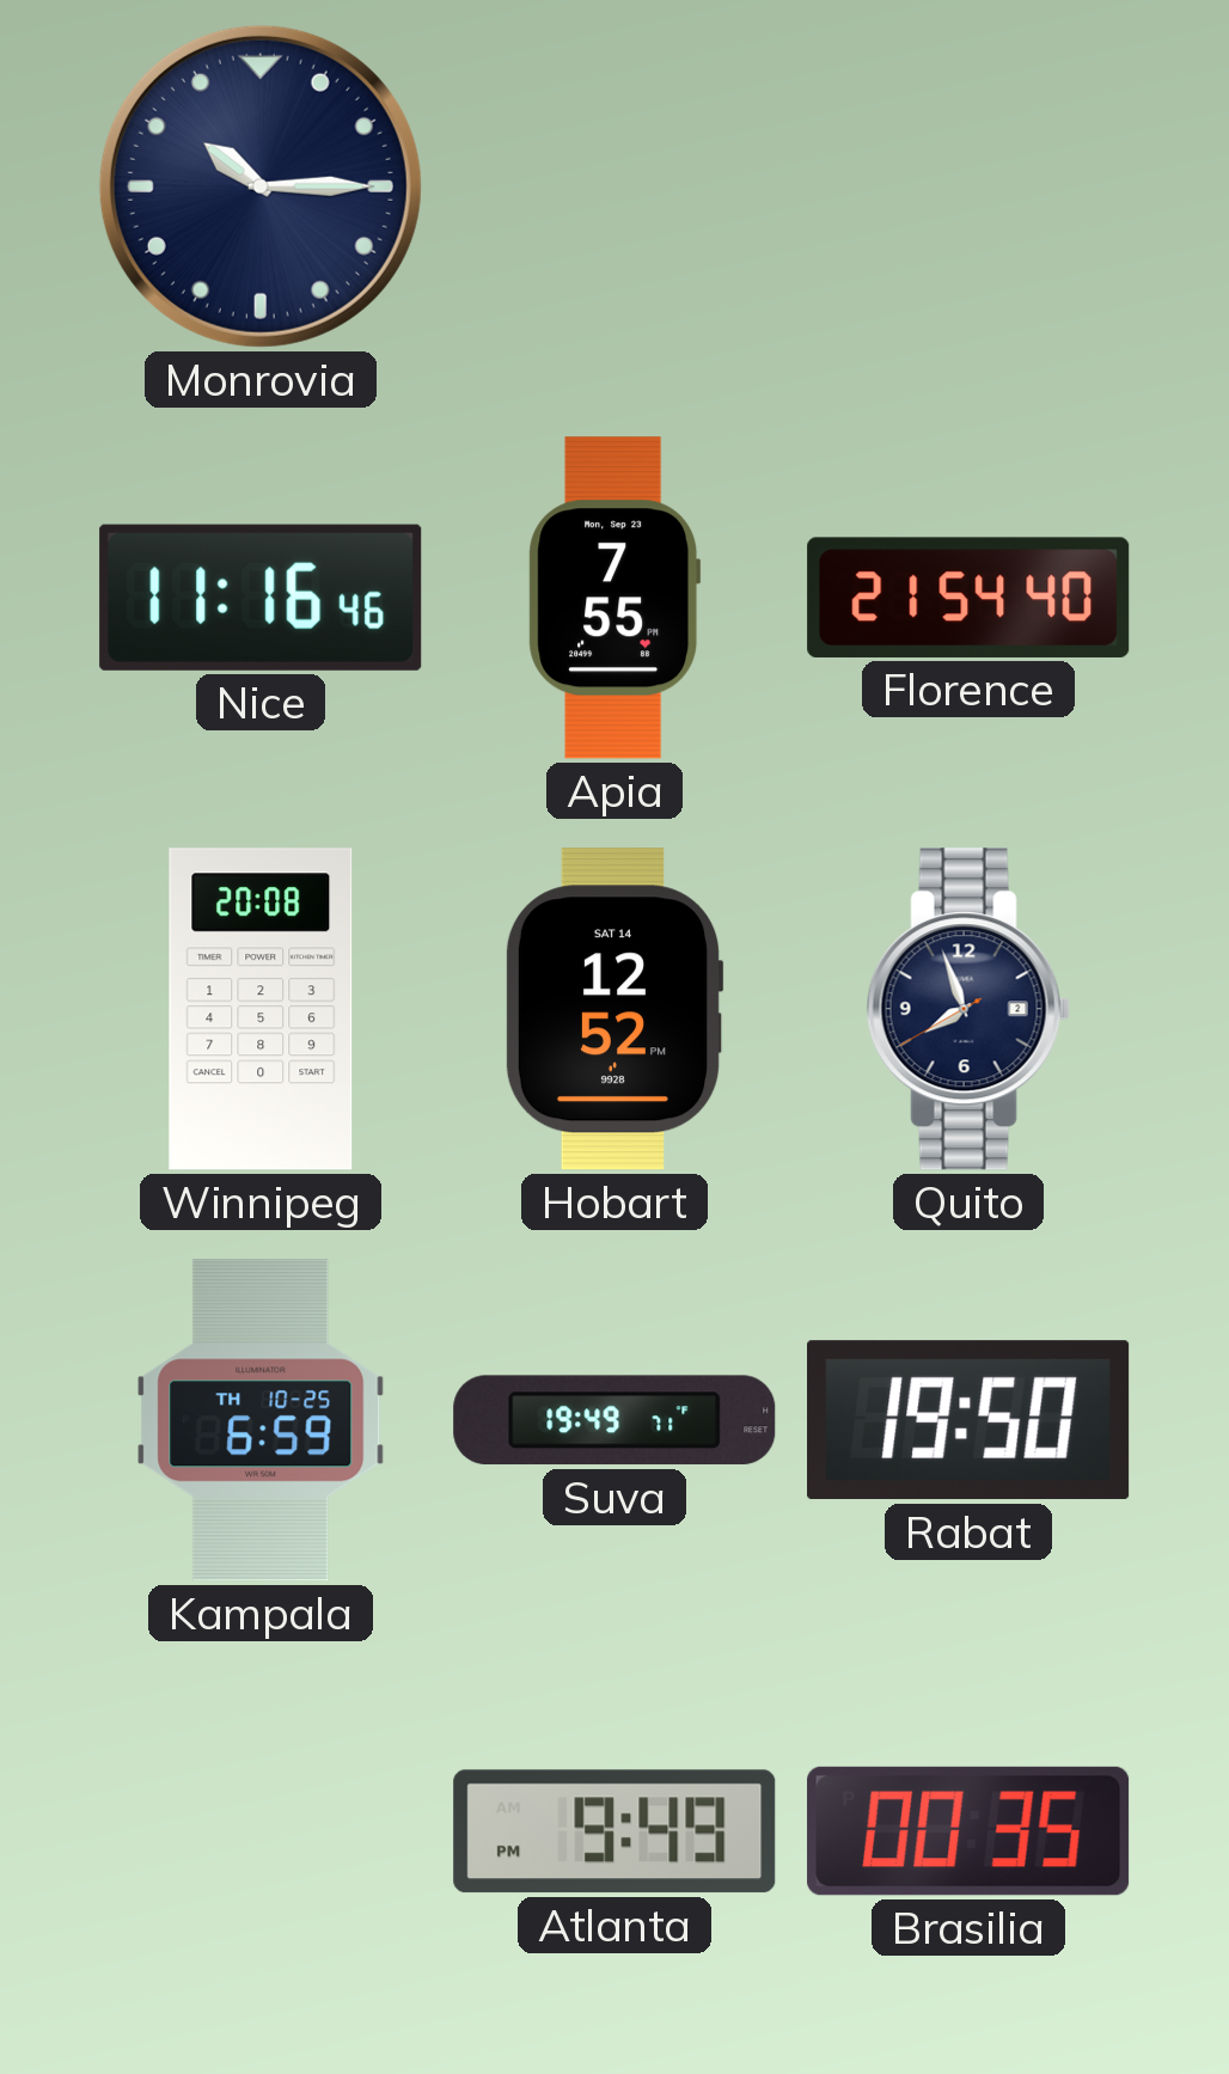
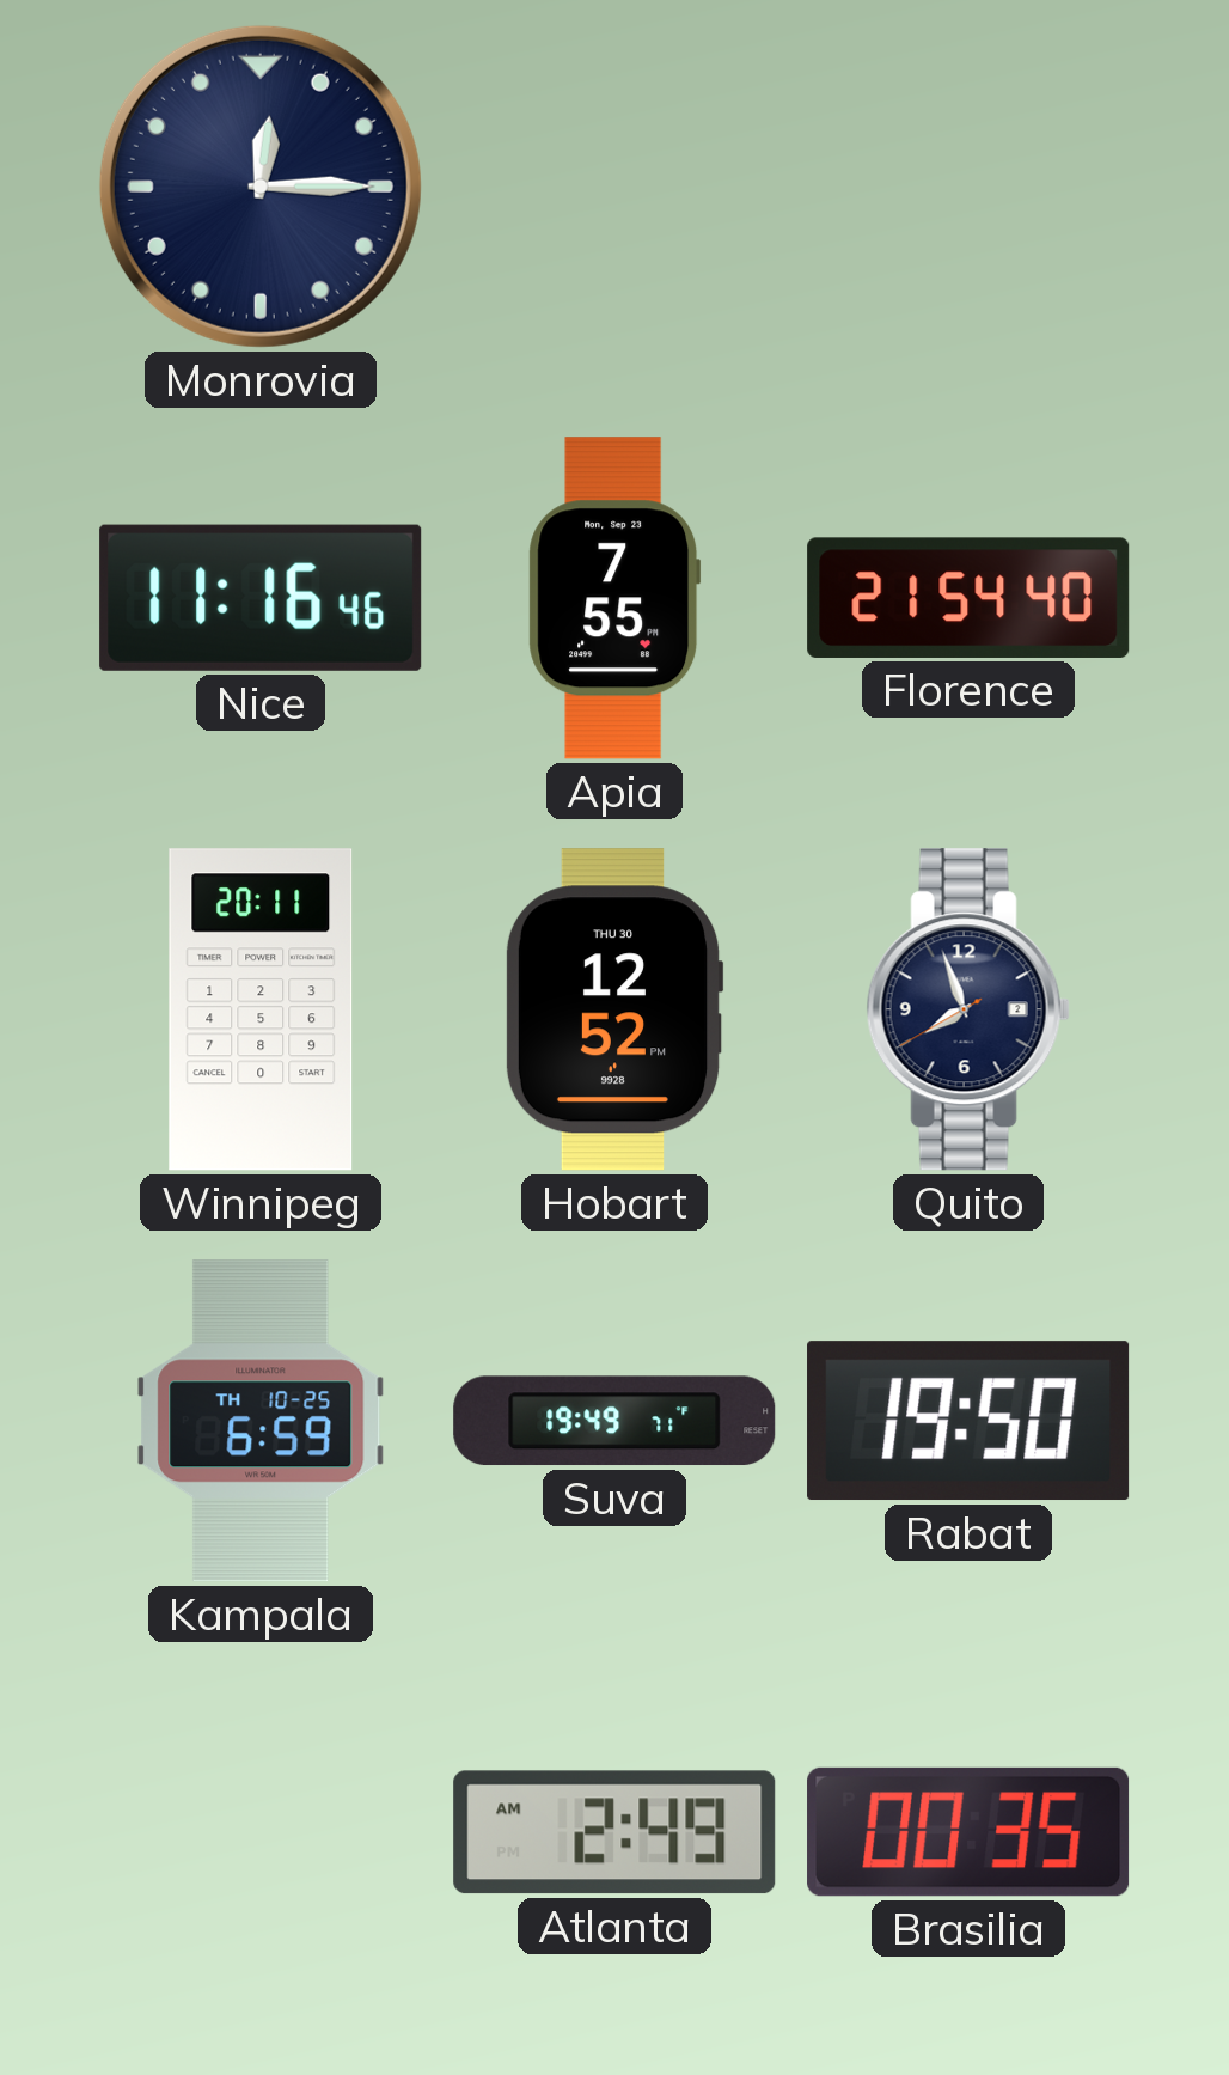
Monrovia: 10:15 -> 12:15 (261, 187)
Winnipeg: 20:08 -> 20:11 (261, 1009)
Hobart date: SAT 14 -> THU 30 (614, 1009)
Atlanta: 9:49 -> 2:49 (614, 1832)
